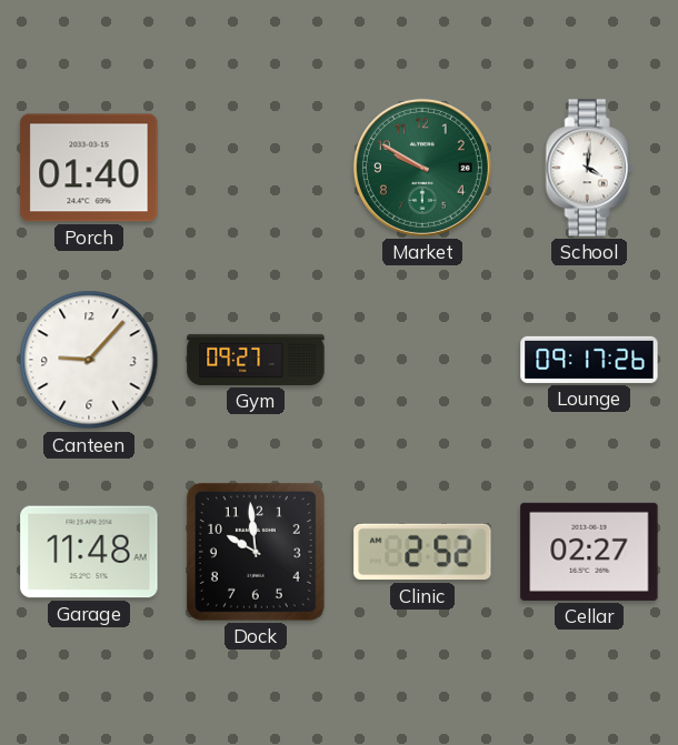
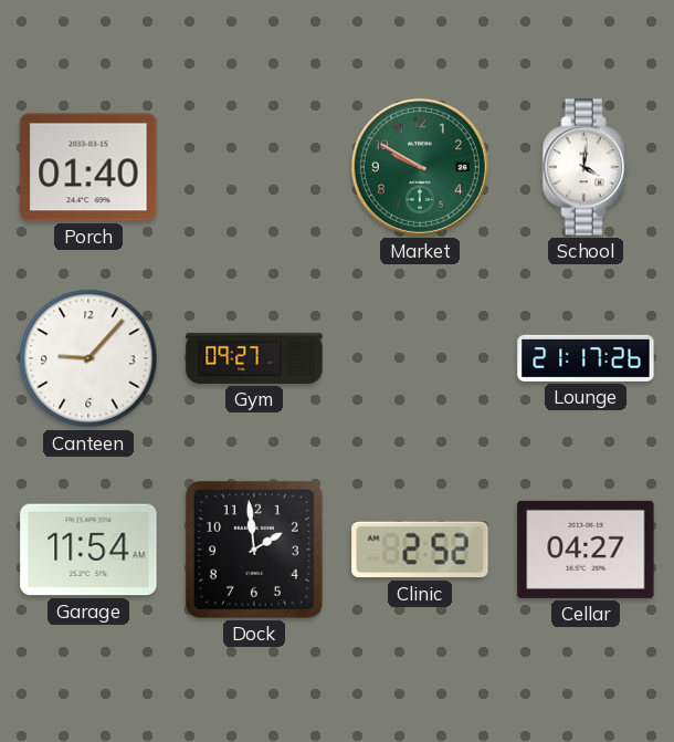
Lounge: 09:17 -> 21:17 (586, 358)
Garage: 11:48 -> 11:54 (88, 550)
Dock: 9:59 -> 1:59 (254, 550)
Cellar: 02:27 -> 04:27 (586, 550)
